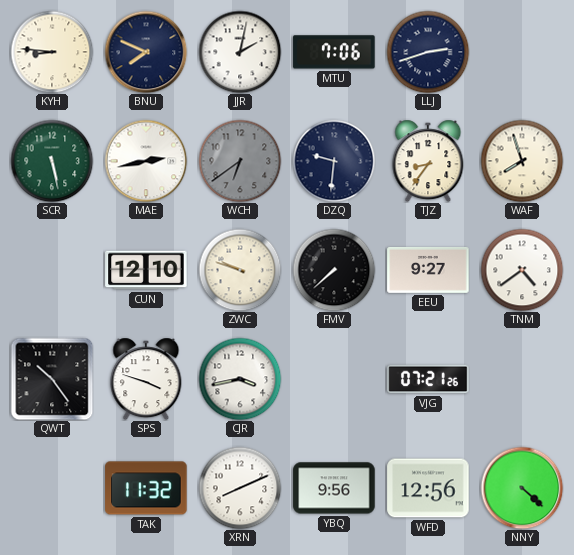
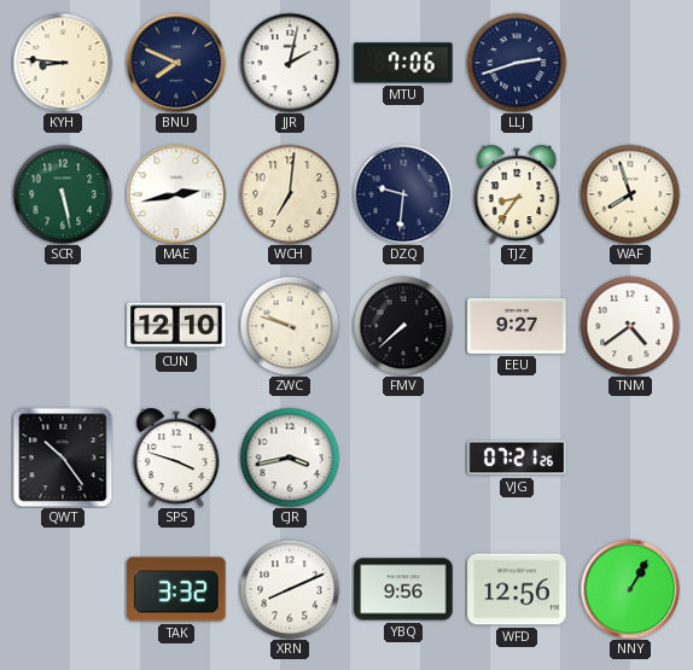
WCH: 6:39 -> 7:01 (290, 194)
WCH dial: grey -> cream (290, 194)
TAK: 11:32 -> 3:32 (176, 589)
NNY: 4:22 -> 1:05 (630, 589)
